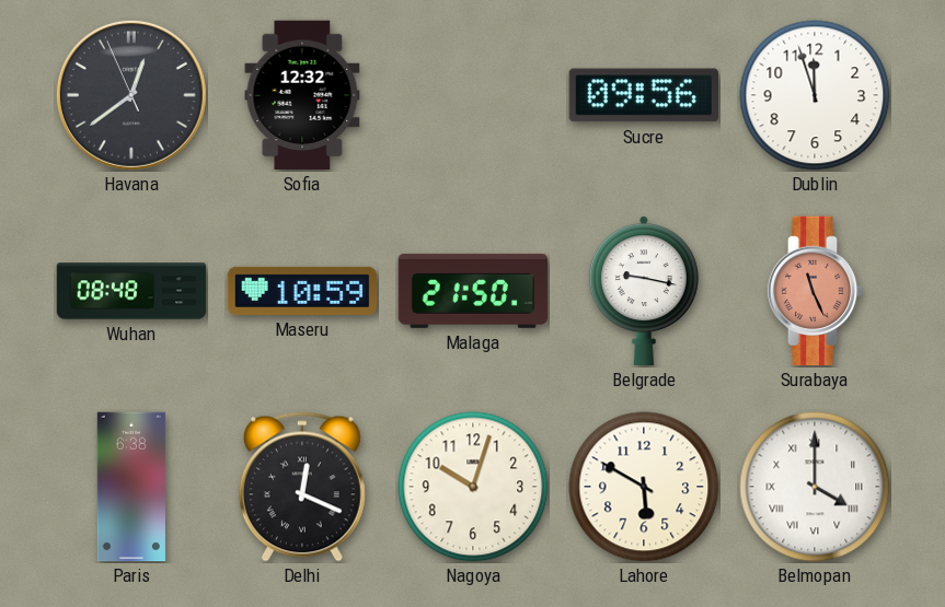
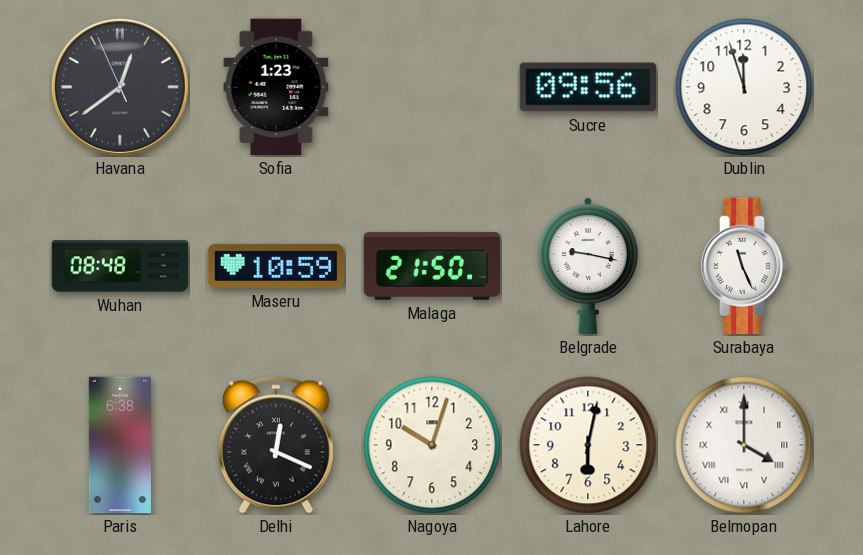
Sofia: 12:32 -> 1:23 (276, 87)
Surabaya dial: salmon -> white (744, 266)
Lahore: 5:50 -> 6:02 (588, 445)
